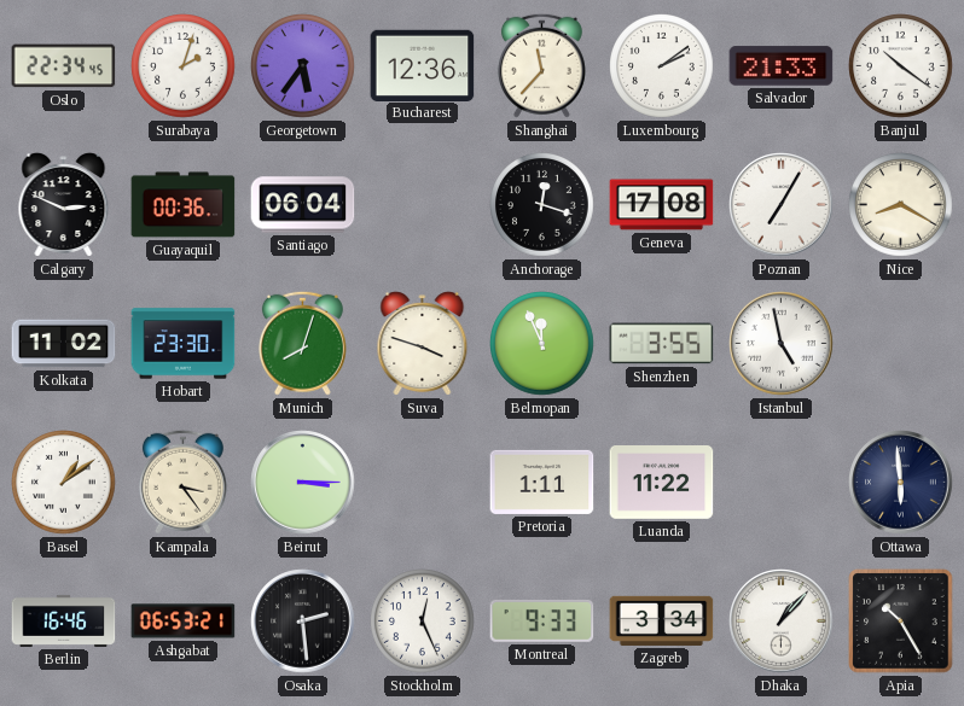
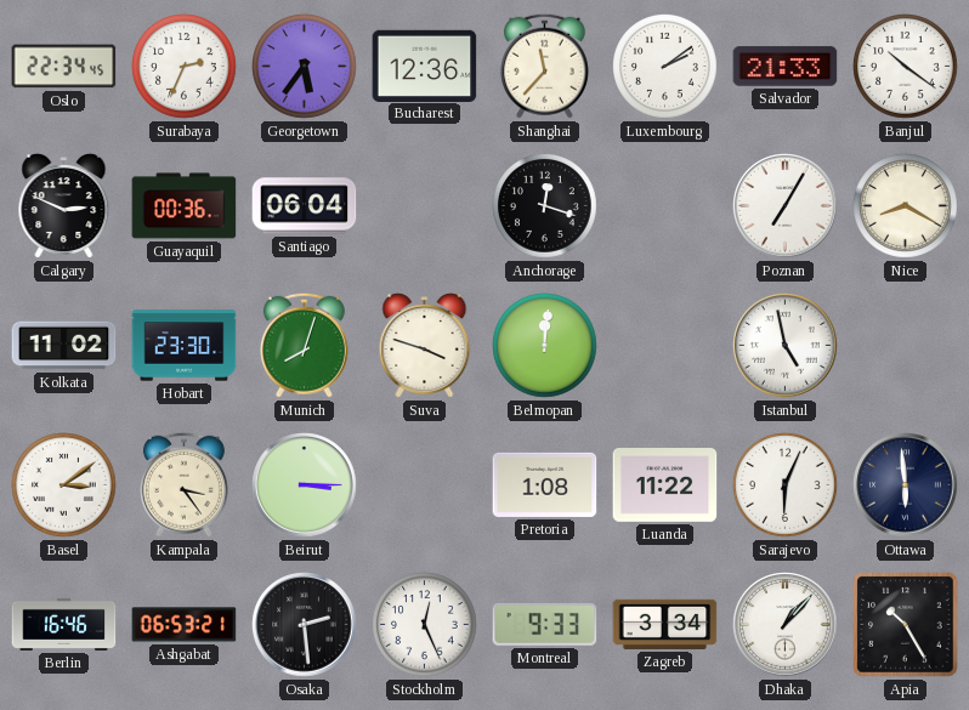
Surabaya: 2:03 -> 2:34 (185, 67)
Geneva: 17:08 -> none (662, 205)
Belmopan: 11:56 -> 12:01 (545, 346)
Shenzhen: 3:55 -> none (662, 344)
Basel: 1:09 -> 3:09 (64, 485)
Pretoria: 1:11 -> 1:08 (545, 484)
Sarajevo: none -> 6:04 (786, 485)
